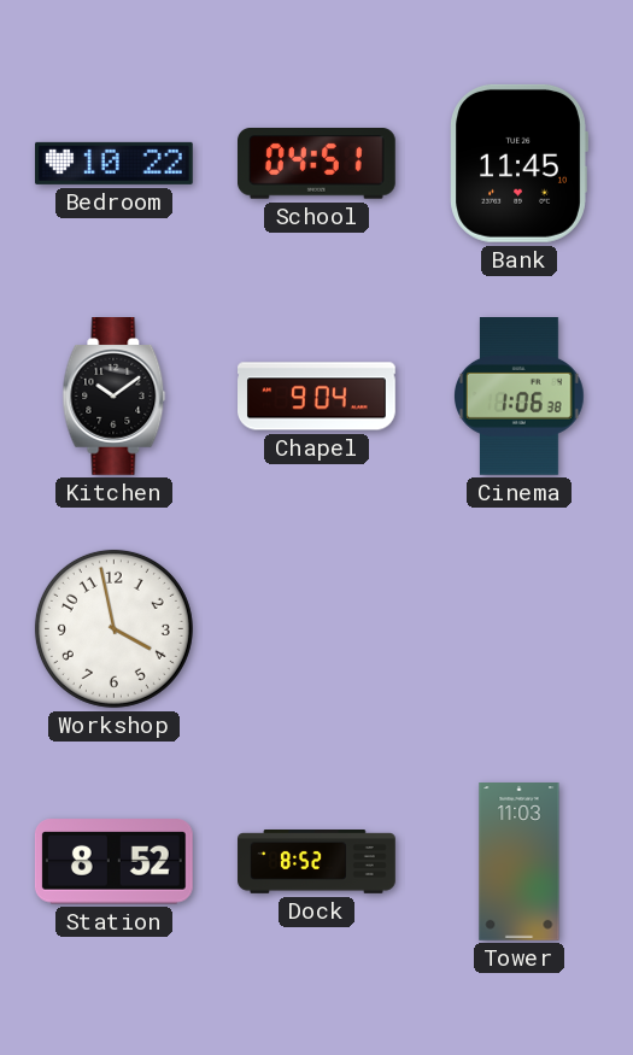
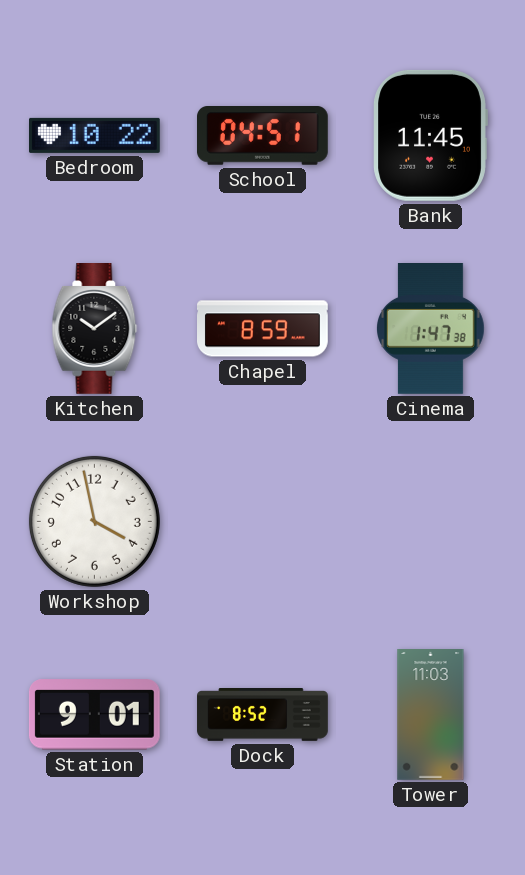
Chapel: 9:04 -> 8:59 (263, 329)
Cinema: 1:06 -> 1:47 (431, 329)
Station: 8:52 -> 9:01 (94, 715)
